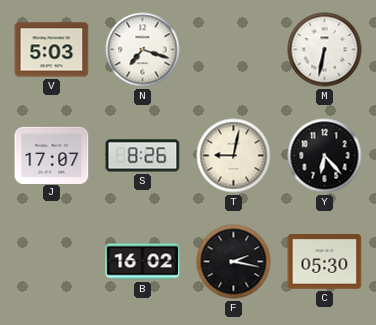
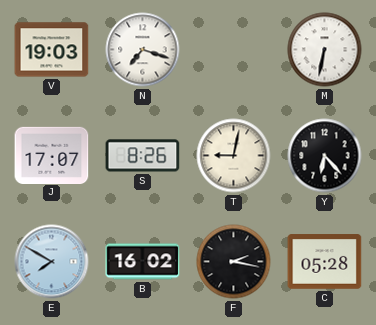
V: 5:03 -> 19:03 (52, 50)
E: none -> 7:50 (52, 262)
C: 05:30 -> 05:28 (325, 262)
